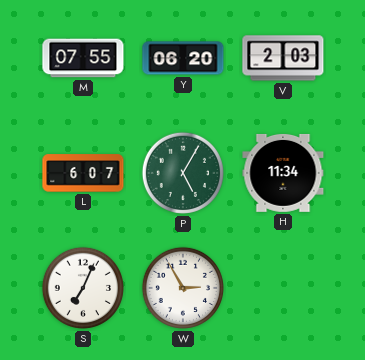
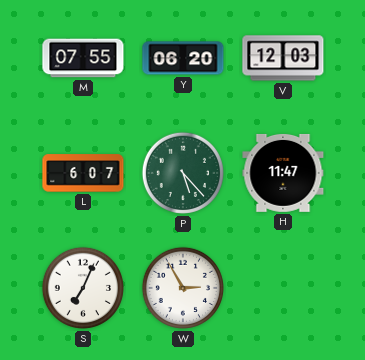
V: 2:03 -> 12:03 (283, 58)
P: 5:05 -> 5:23 (183, 173)
H: 11:34 -> 11:47 (283, 173)
